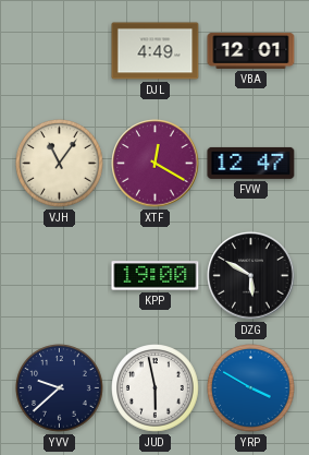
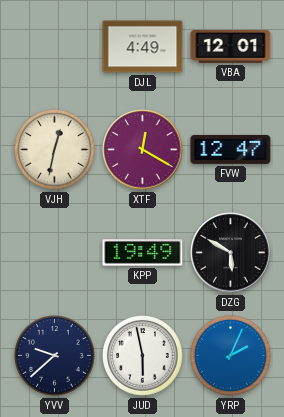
VJH: 11:06 -> 12:32 (55, 150)
KPP: 19:00 -> 19:49 (143, 253)
YRP: 3:50 -> 2:04 (231, 356)
